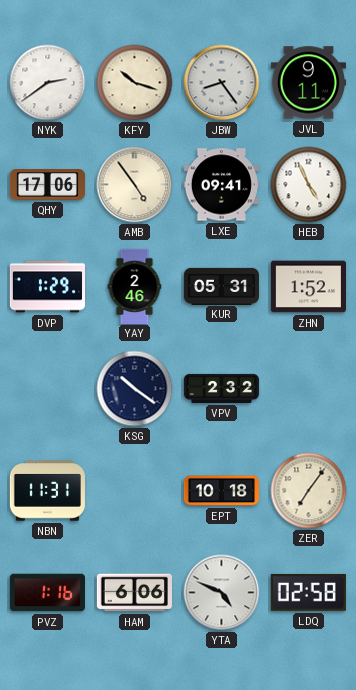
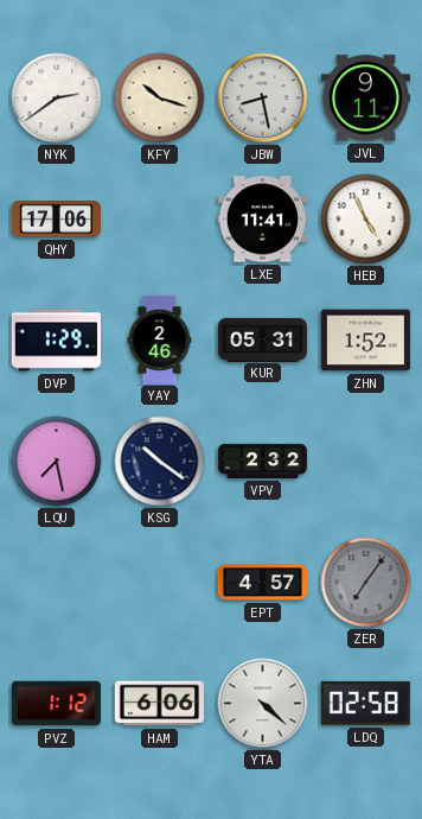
JBW: 8:24 -> 8:28 (263, 99)
AMB: 4:54 -> none (135, 185)
LXE: 09:41 -> 11:41 (262, 220)
LQU: none -> 7:28 (57, 462)
NBN: 11:31 -> none (47, 491)
EPT: 10:18 -> 4:57 (262, 583)
ZER dial: cream -> grey (366, 583)
PVZ: 1:16 -> 1:12 (56, 704)
YTA: 4:49 -> 4:22 (263, 704)
